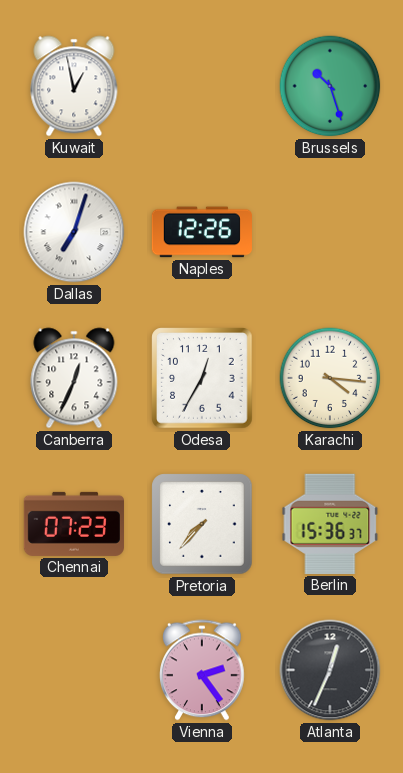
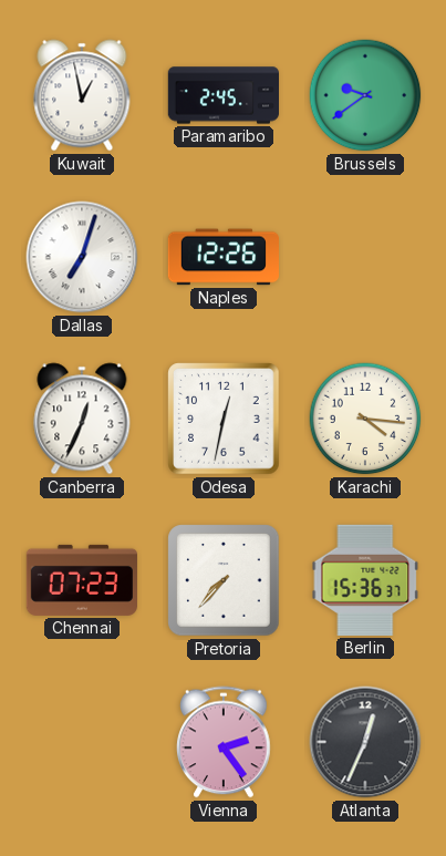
Paramaribo: none -> 2:45 (222, 95)
Brussels: 10:27 -> 9:39 (365, 95)
Odesa: 12:35 -> 12:32 (224, 419)
